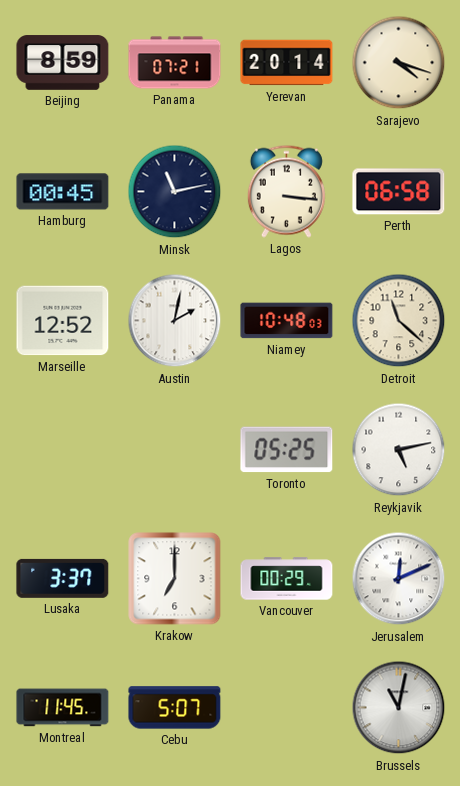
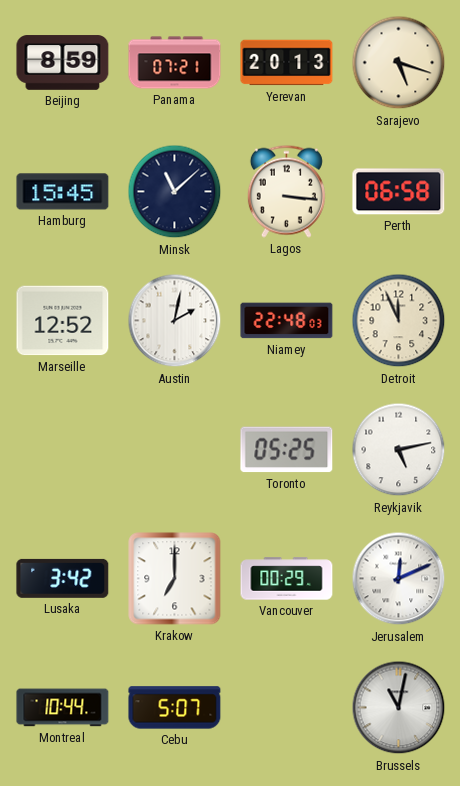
Yerevan: 20:14 -> 20:13 (287, 63)
Sarajevo: 4:18 -> 5:18 (399, 63)
Hamburg: 00:45 -> 15:45 (63, 192)
Minsk: 11:13 -> 11:08 (175, 192)
Niamey: 10:48 -> 22:48 (287, 321)
Detroit: 11:22 -> 11:56 (399, 321)
Lusaka: 3:37 -> 3:42 (63, 578)
Montreal: 11:45 -> 10:44 (63, 708)
